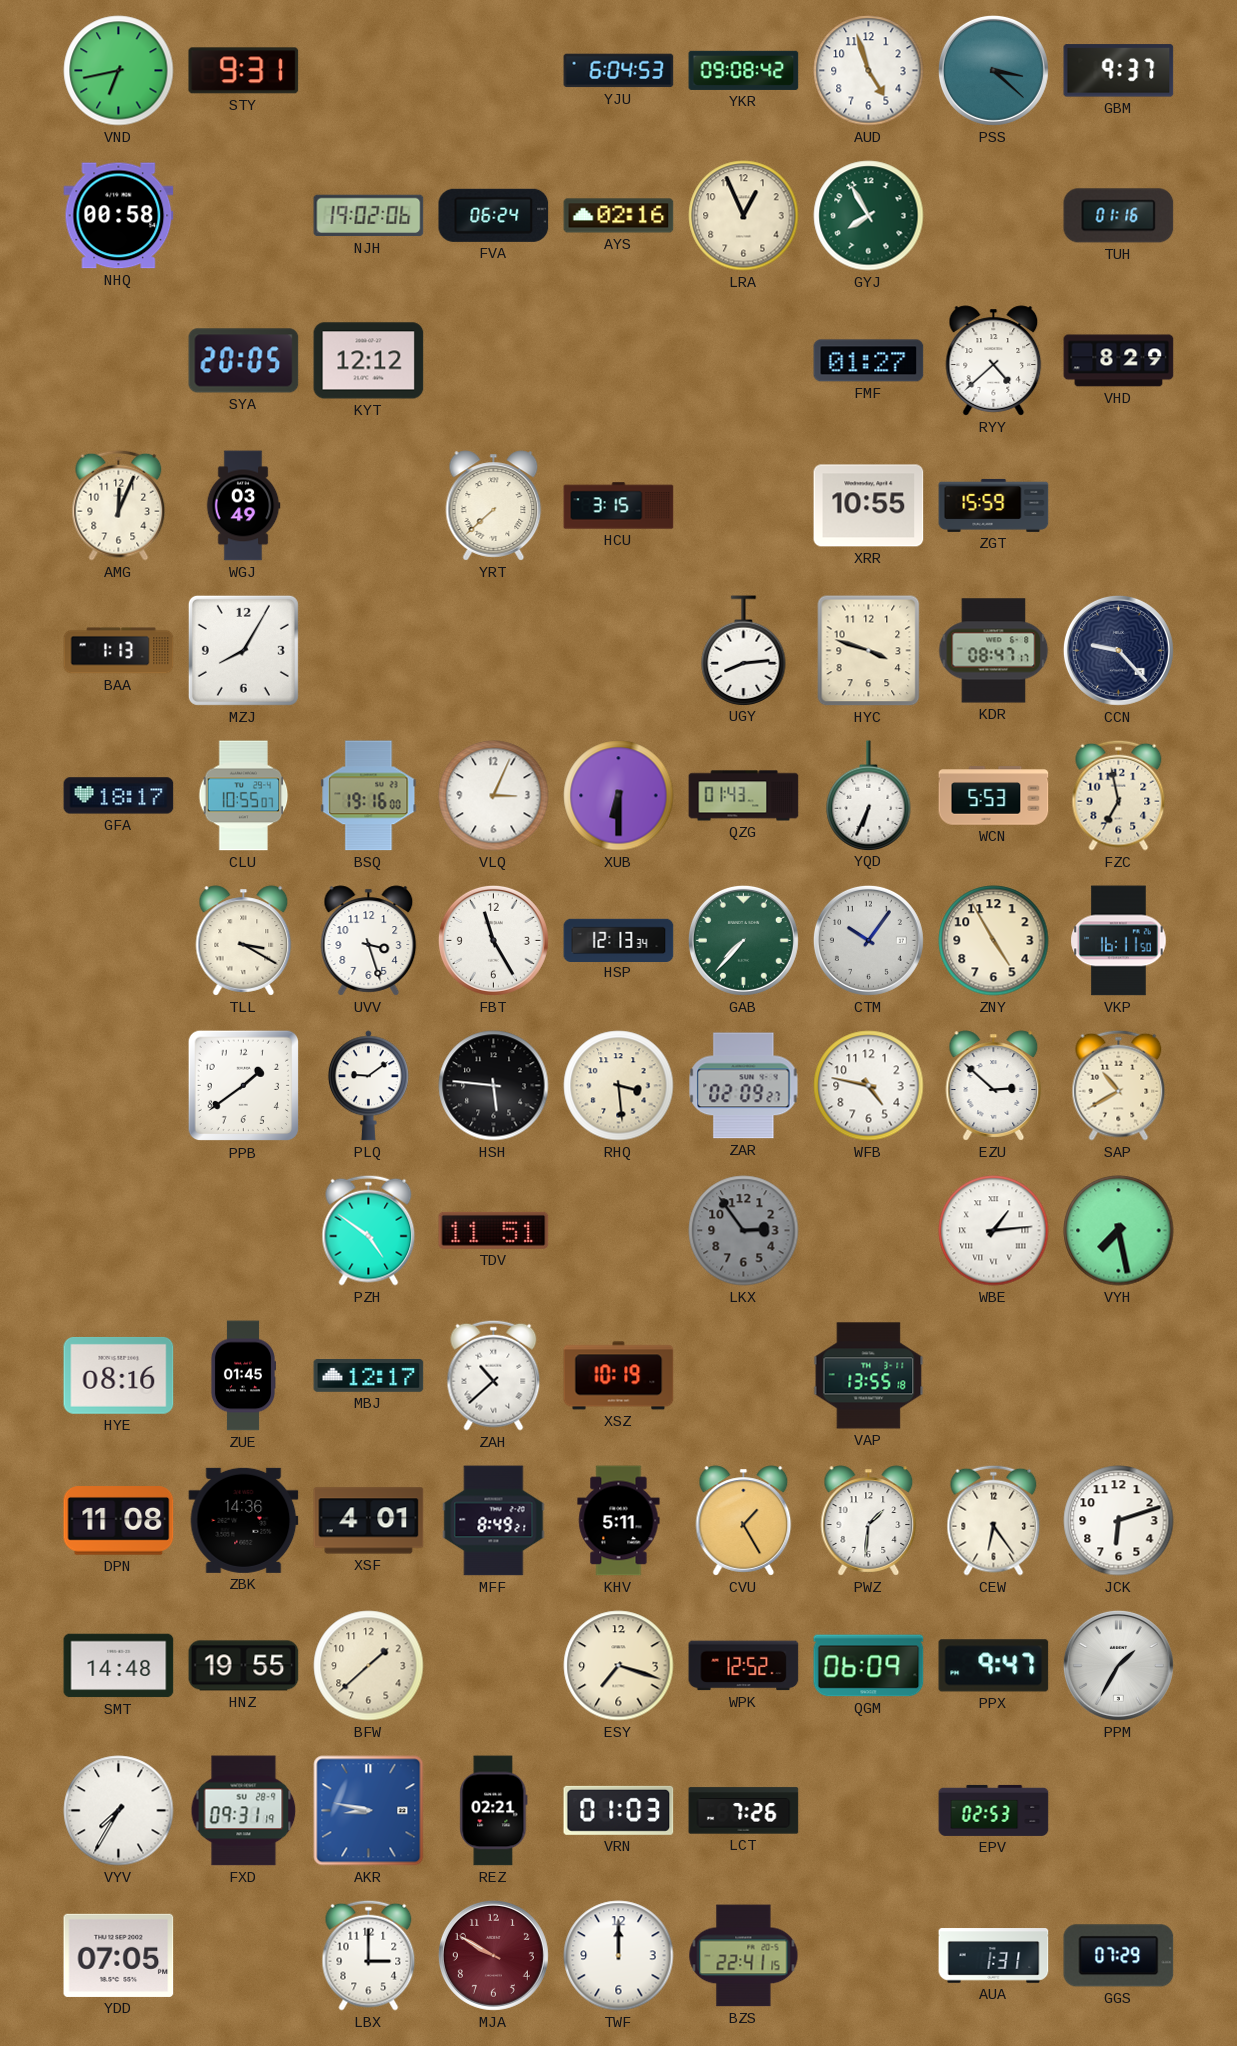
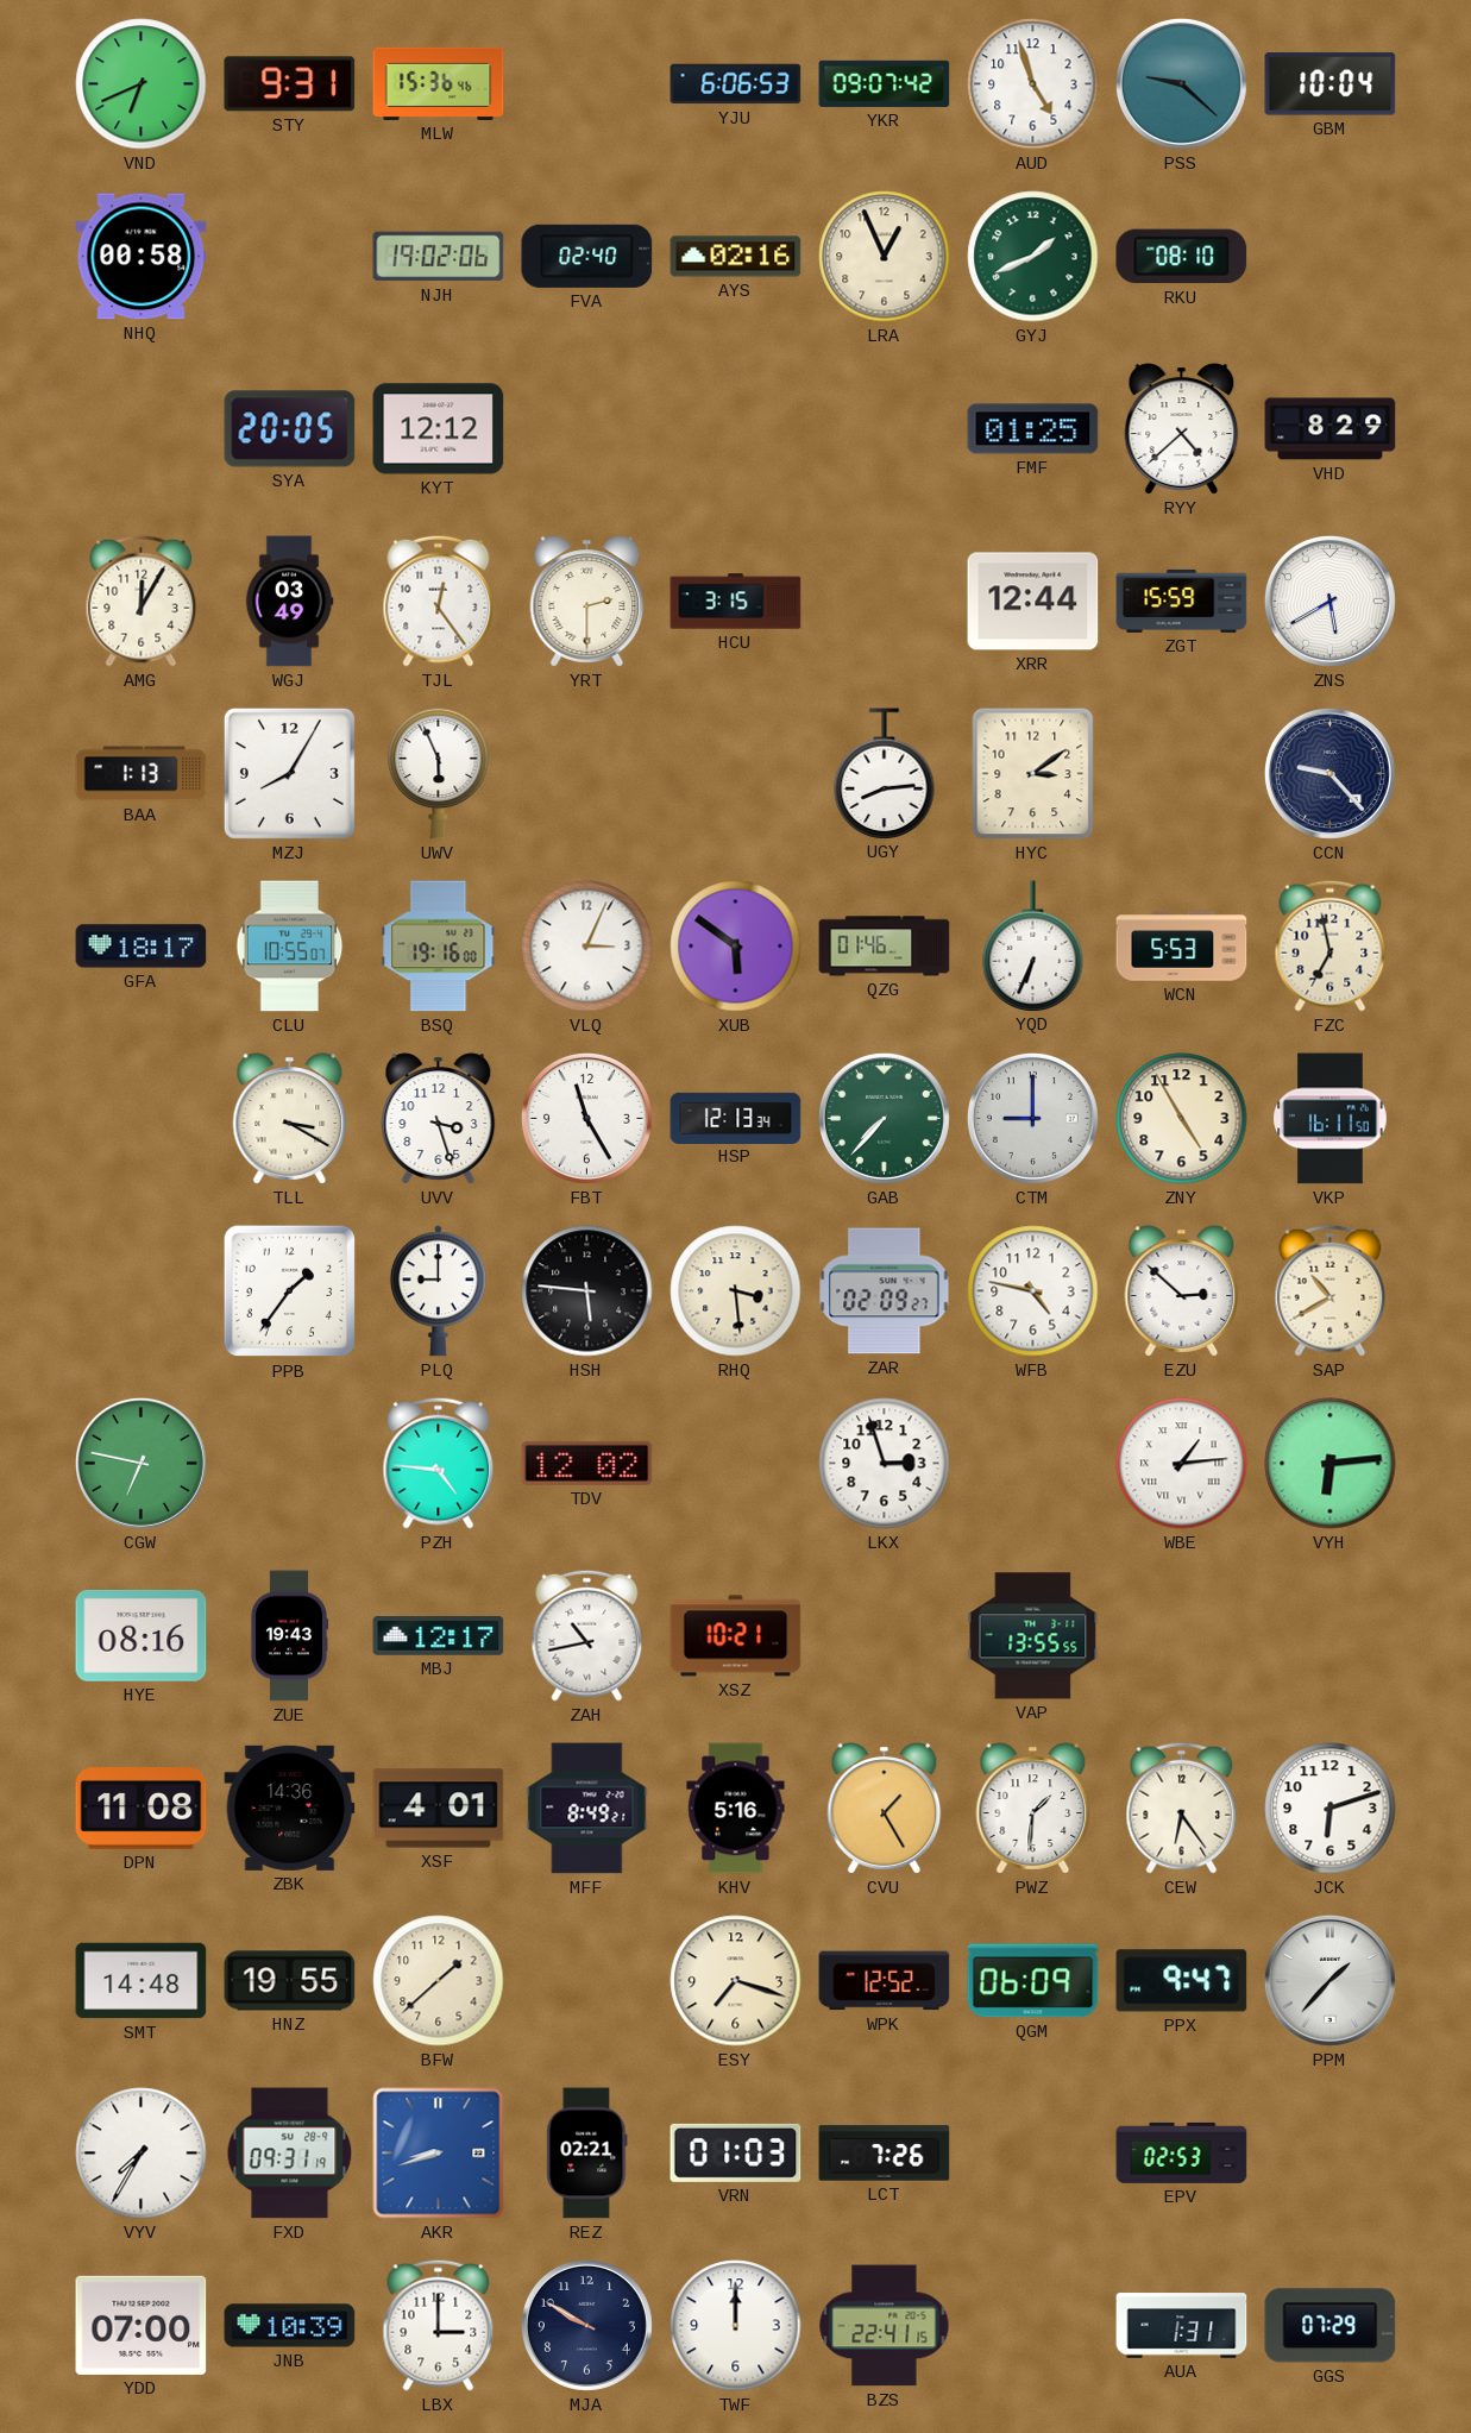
VND: 6:43 -> 6:41 (142, 84)
MLW: none -> 15:36 (439, 83)
YJU: 6:04 -> 6:06 (736, 84)
YKR: 09:08 -> 09:07 (885, 83)
PSS: 3:22 -> 9:22 (1181, 83)
GBM: 9:37 -> 10:04 (1331, 84)
FVA: 06:24 -> 02:40 (587, 256)
GYJ: 7:55 -> 1:41 (1033, 257)
RKU: none -> 08:10 (1182, 257)
TUH: 01:16 -> none (1119, 216)
FMF: 01:27 -> 01:25 (1033, 429)
AMG: 12:04 -> 12:05 (142, 601)
TJL: none -> 12:24 (439, 601)
YRT: 7:38 -> 2:30 (587, 602)
XRR: 10:55 -> 12:44 (1033, 602)
ZNS: none -> 5:40 (1329, 601)
UWV: none -> 5:56 (439, 773)
HYC: 3:48 -> 3:09 (1033, 774)
KDR: 08:47 -> none (994, 651)
XUB: 6:30 -> 5:51 (736, 947)
QZG: 01:43 -> 01:46 (885, 947)
CTM: 10:06 -> 9:00 (1032, 1118)
PPB: 1:39 -> 1:36 (290, 1291)
PLQ: 9:09 -> 9:00 (438, 1291)
CGW: none -> 6:47 (140, 1463)
PZH: 4:51 -> 4:46 (439, 1463)
TDV: 11:51 -> 12:02 (587, 1463)
LKX: 2:54 -> 2:57 (885, 1464)
LKX dial: grey -> white (885, 1464)
VYH: 7:28 -> 6:14 (1331, 1464)
ZUE: 01:45 -> 19:43 (288, 1636)
ZAH: 10:38 -> 10:43 (587, 1635)
XSZ: 10:19 -> 10:21 (736, 1636)
VAP: 13:55:18 -> 13:55:55 (1033, 1636)
KHV: 5:11 -> 5:16 (736, 1809)
PPM: 1:35 -> 1:37 (1329, 1980)
AKR: 8:47 -> 8:42 (439, 2154)
YDD: 07:05 -> 07:00 (142, 2325)
JNB: none -> 10:39 (290, 2326)
MJA dial: burgundy -> navy (586, 2325)
